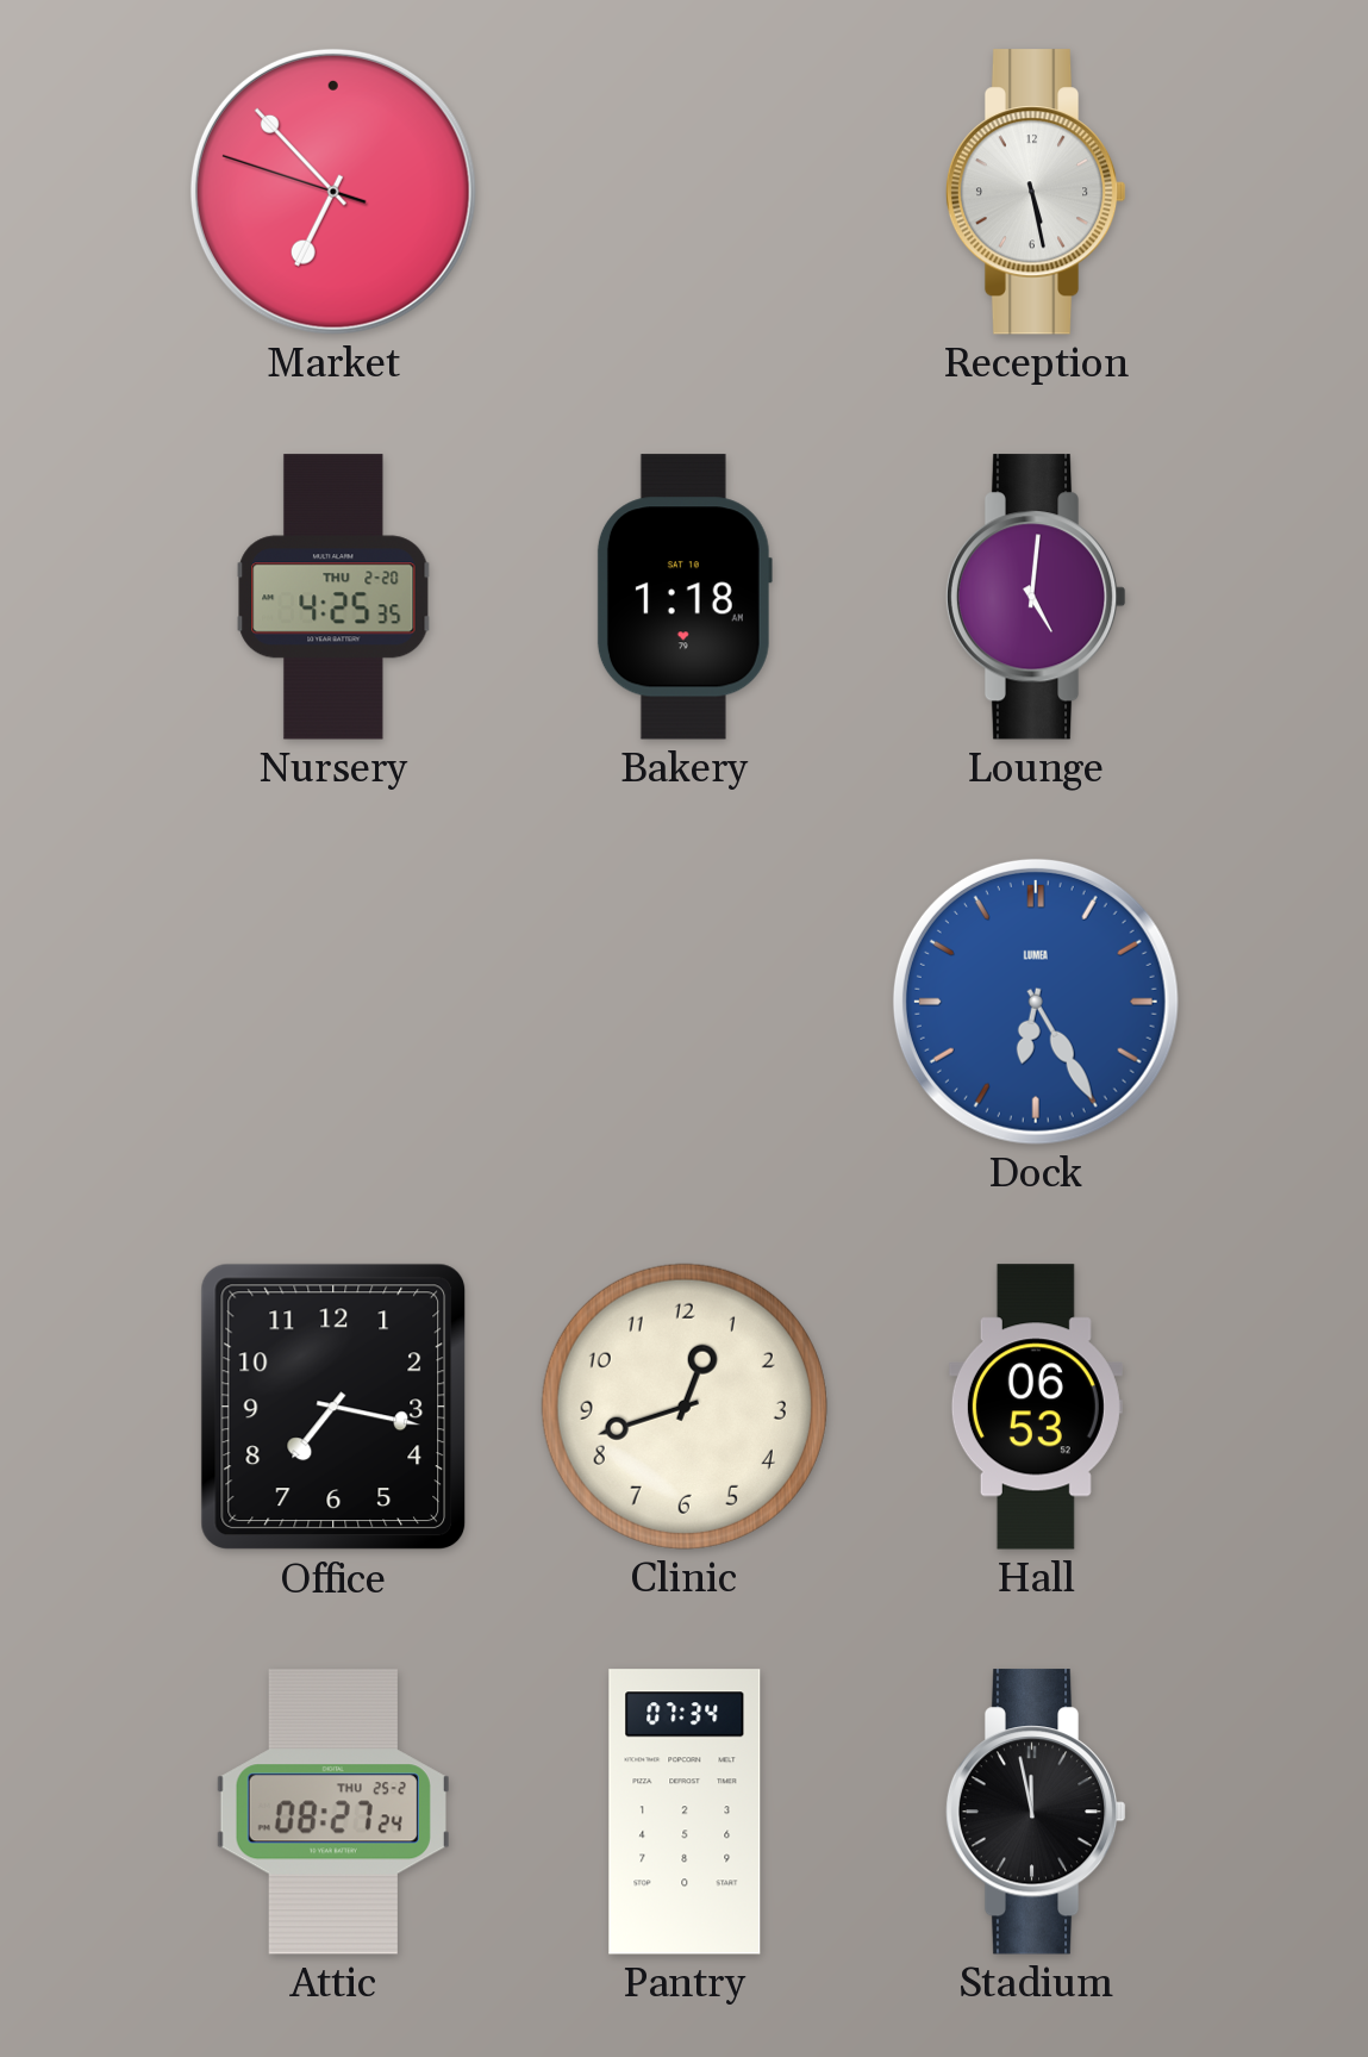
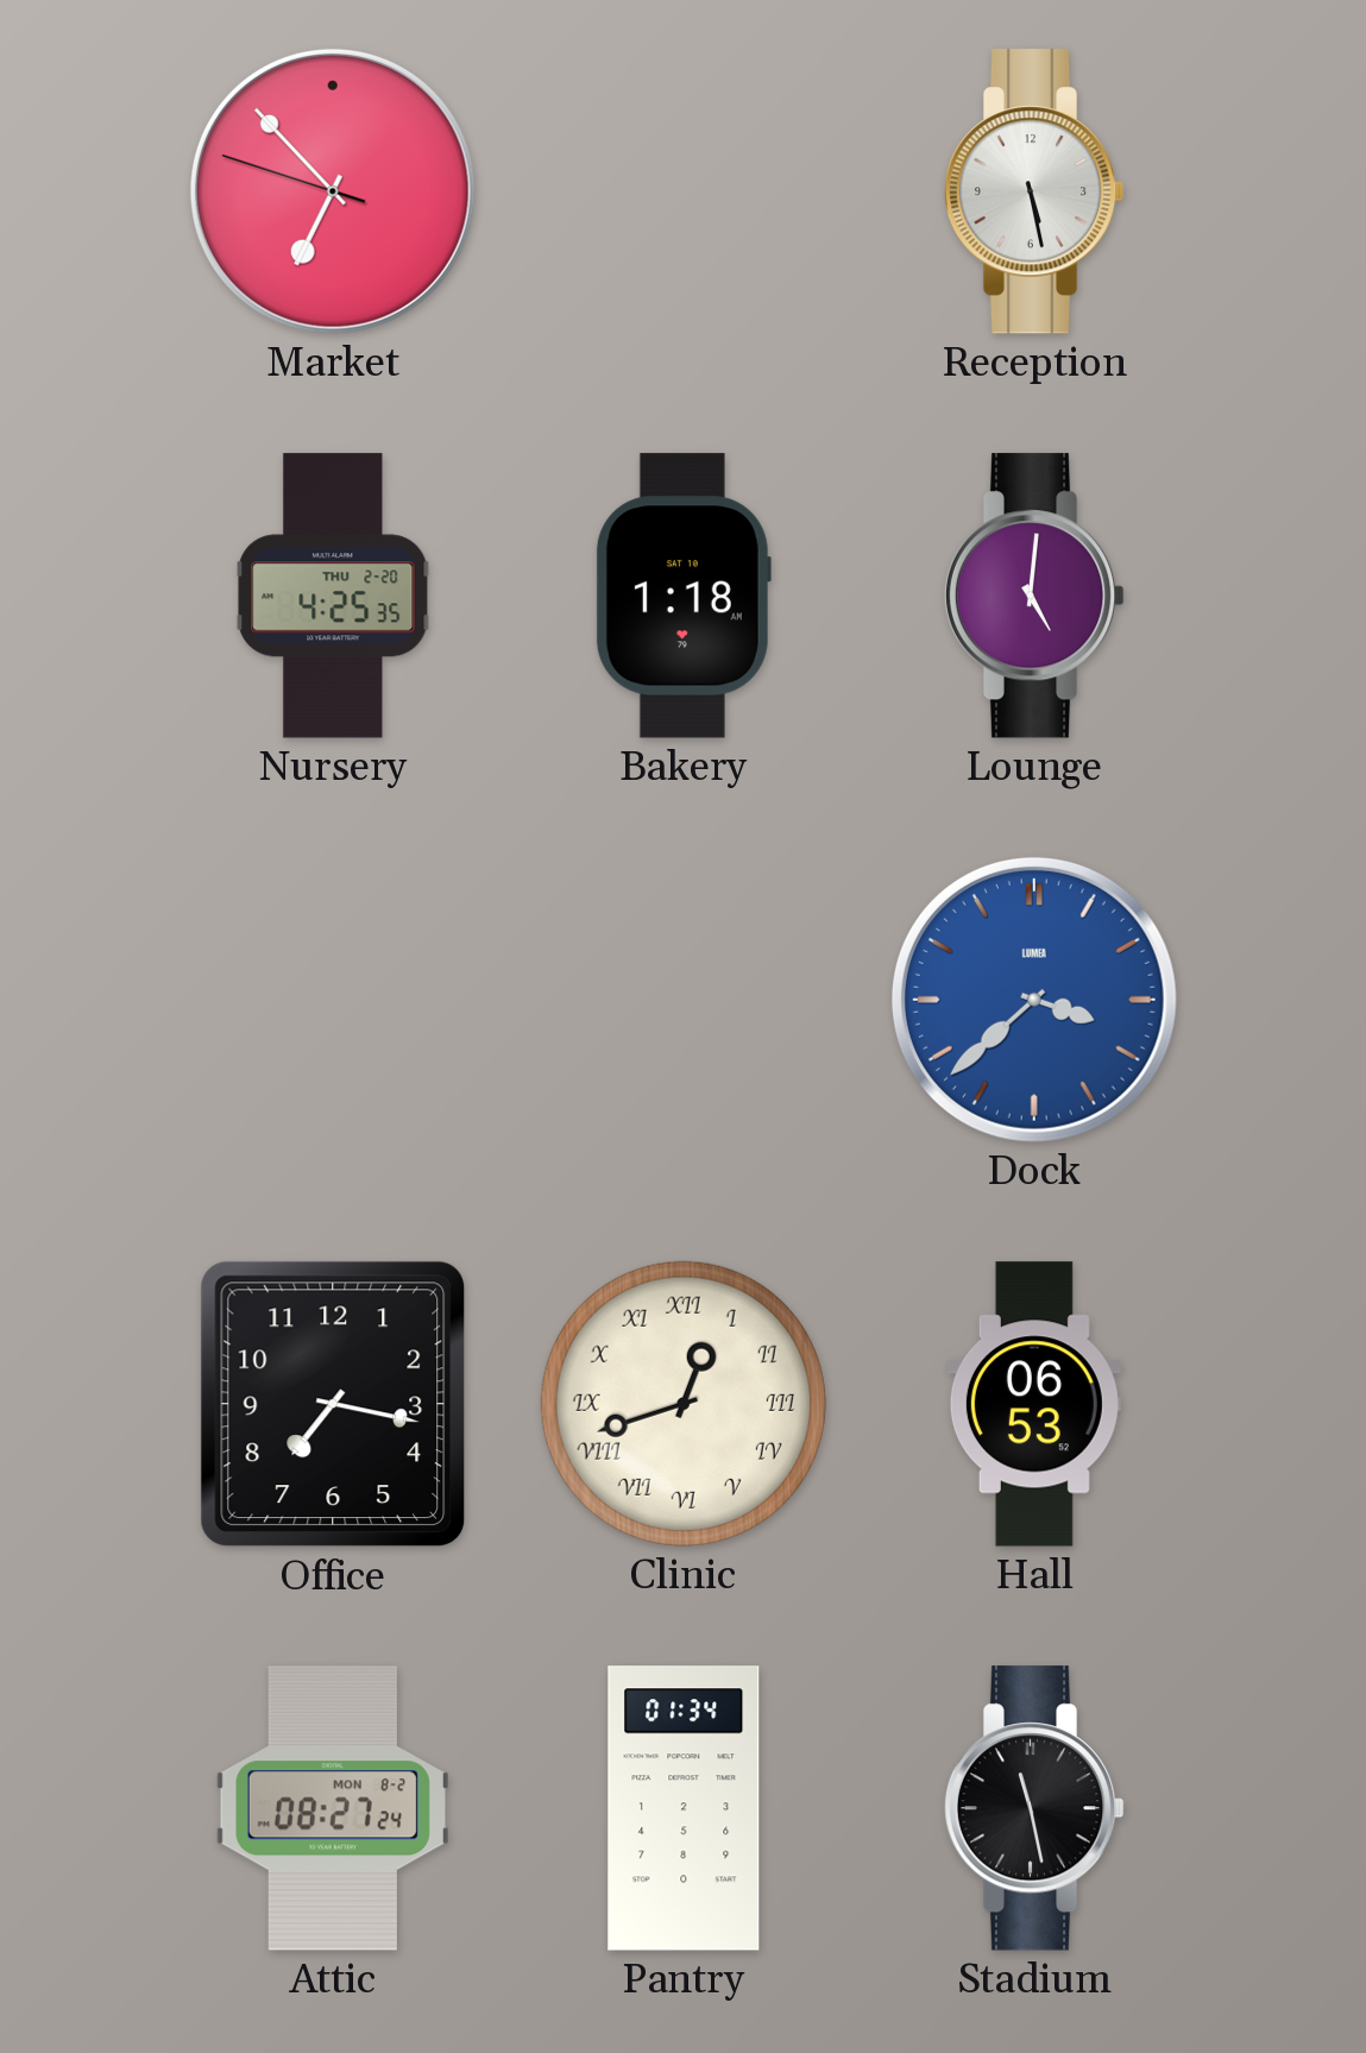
Dock: 6:25 -> 3:38 (1034, 1000)
Clinic numerals: Arabic -> Roman (684, 1404)
Attic date: THU 25-2 -> MON 8-2 (333, 1808)
Pantry: 07:34 -> 01:34 (684, 1808)
Stadium: 11:58 -> 11:28 (1034, 1808)
